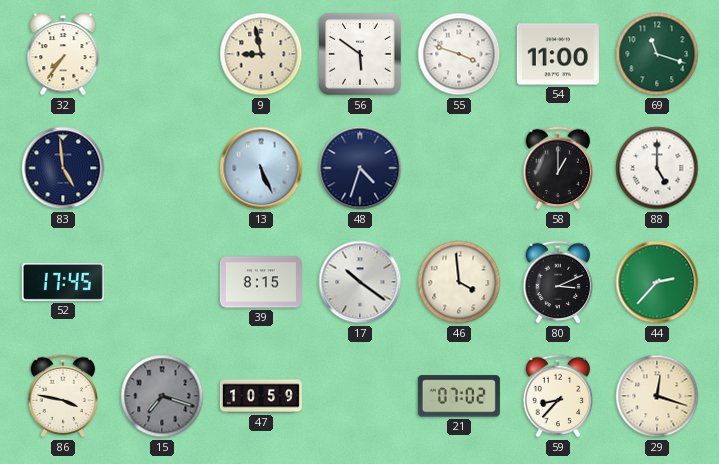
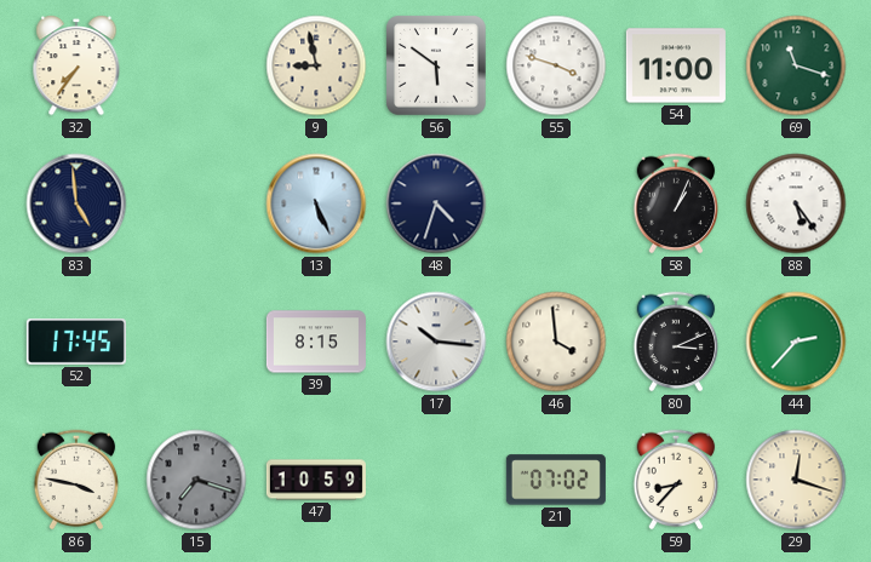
58: 1:00 -> 1:04 (676, 203)
88: 5:00 -> 5:24 (796, 203)
17: 10:21 -> 10:16 (436, 342)
